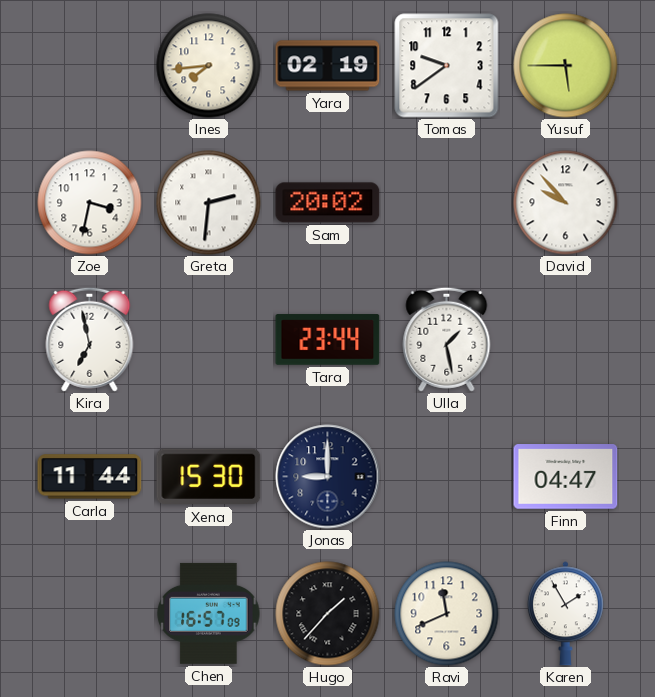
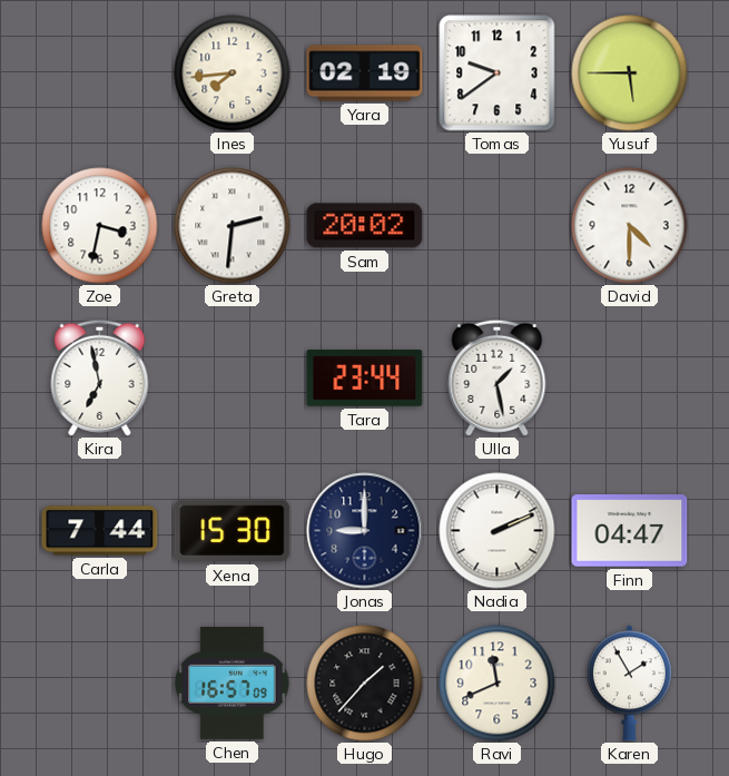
David: 9:53 -> 4:30 (630, 226)
Carla: 11:44 -> 7:44 (100, 531)
Nadia: none -> 2:11 (498, 531)
